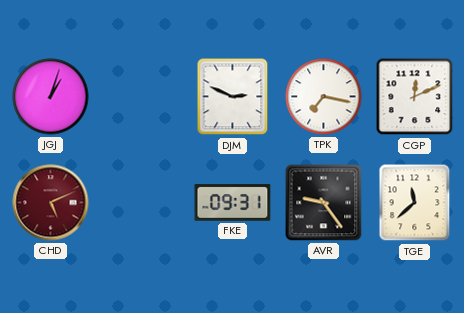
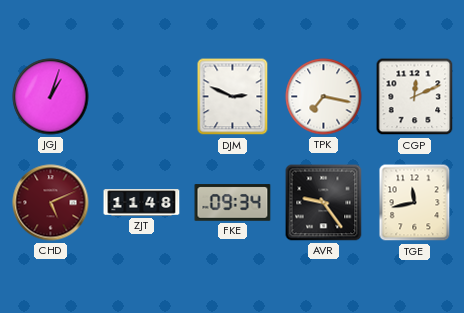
ZJT: none -> 11:48 (142, 203)
FKE: 09:31 -> 09:34 (233, 203)
TGE: 11:38 -> 11:43 (415, 203)
